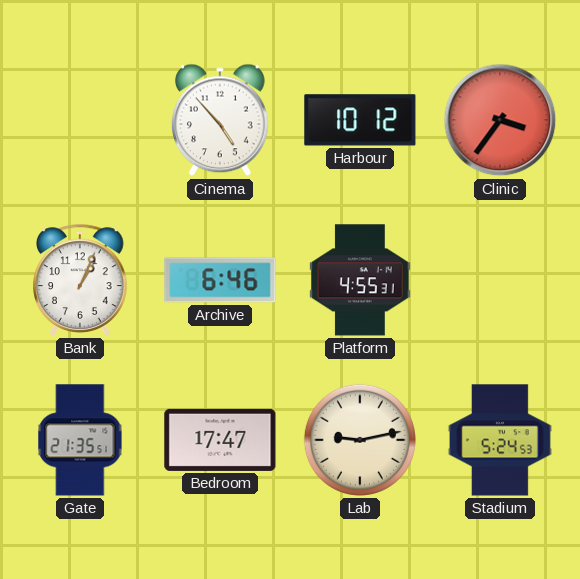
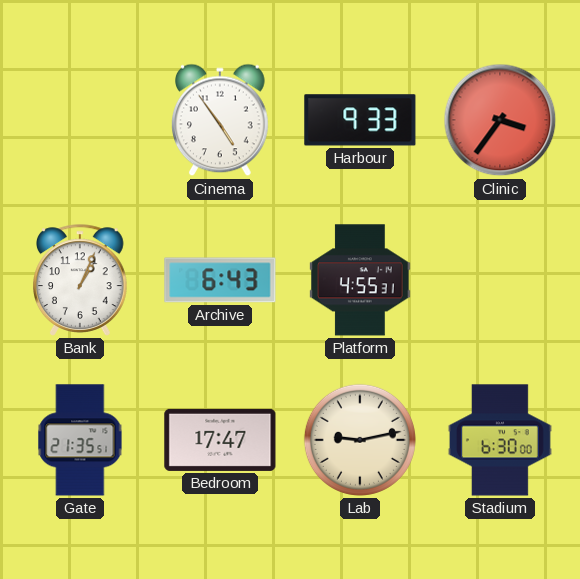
Cinema: 4:53 -> 4:54 (221, 120)
Harbour: 10:12 -> 9:33 (360, 120)
Archive: 6:46 -> 6:43 (220, 280)
Stadium: 5:24 -> 6:30 (500, 440)
